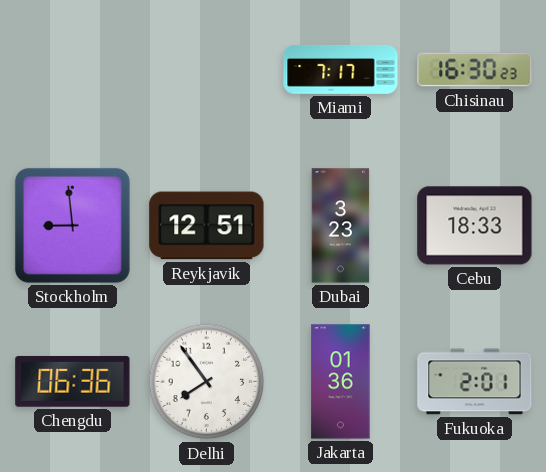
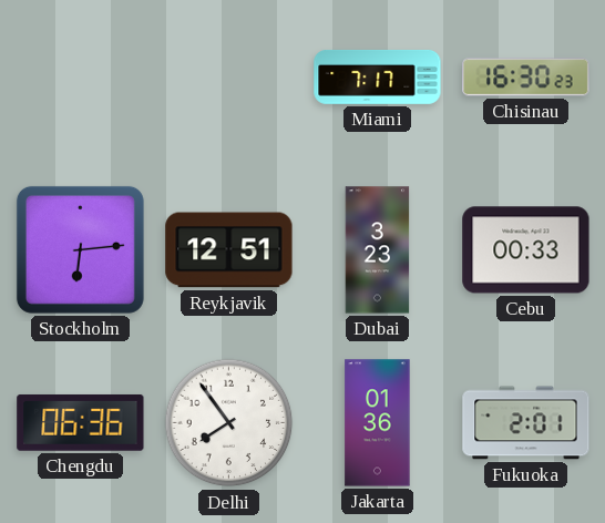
Stockholm: 8:59 -> 6:14 (80, 249)
Cebu: 18:33 -> 00:33 (526, 250)
